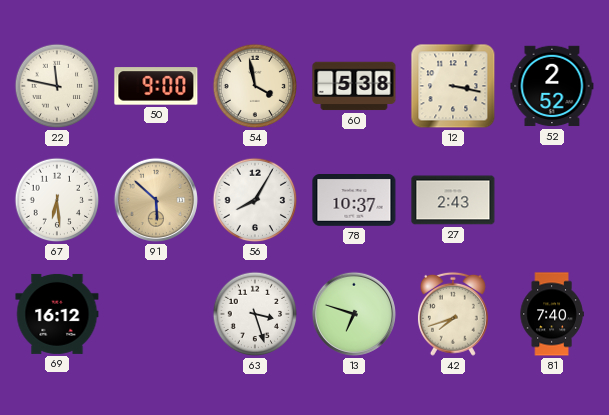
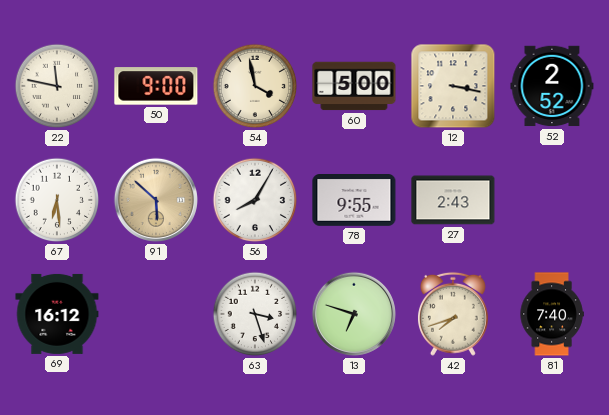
60: 5:38 -> 5:00 (354, 86)
78: 10:37 -> 9:55 (354, 201)
